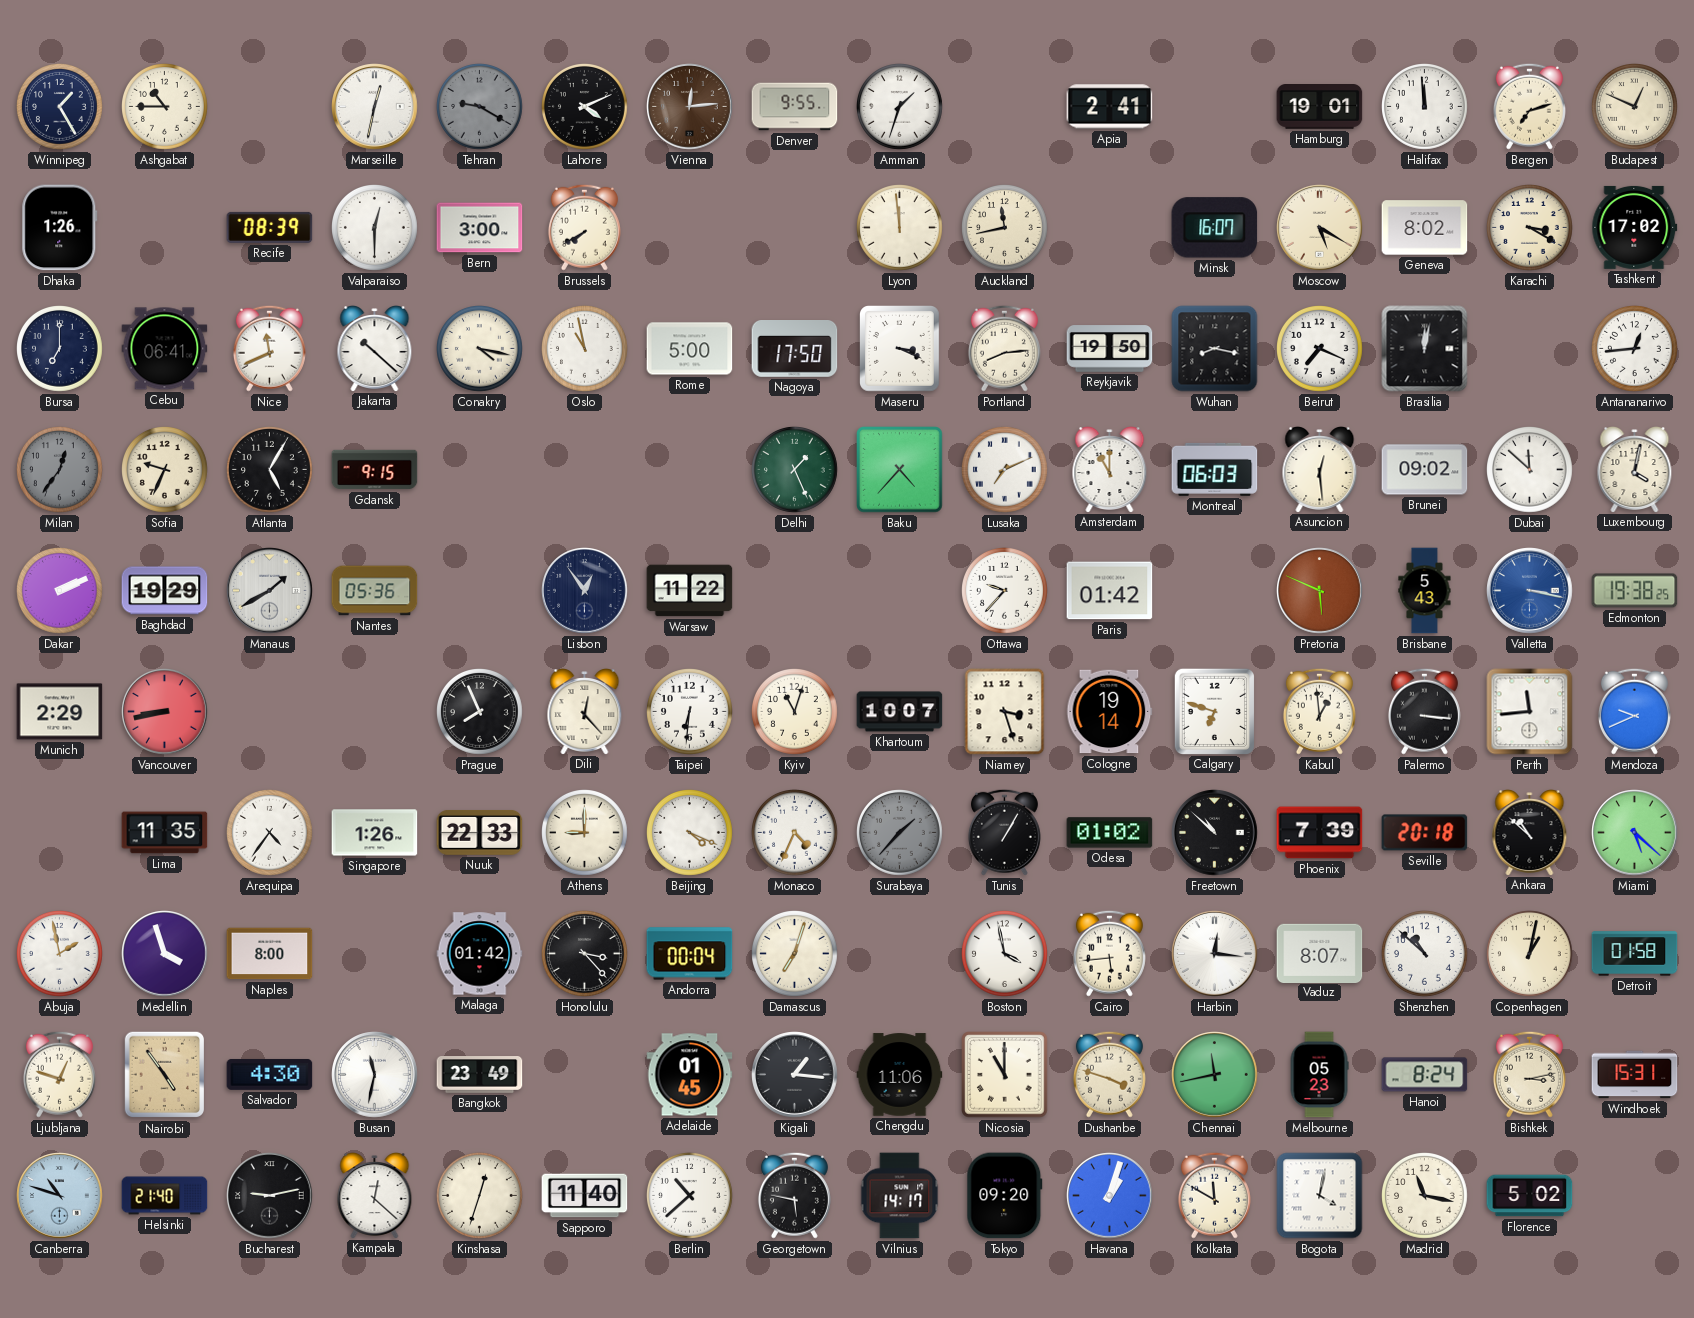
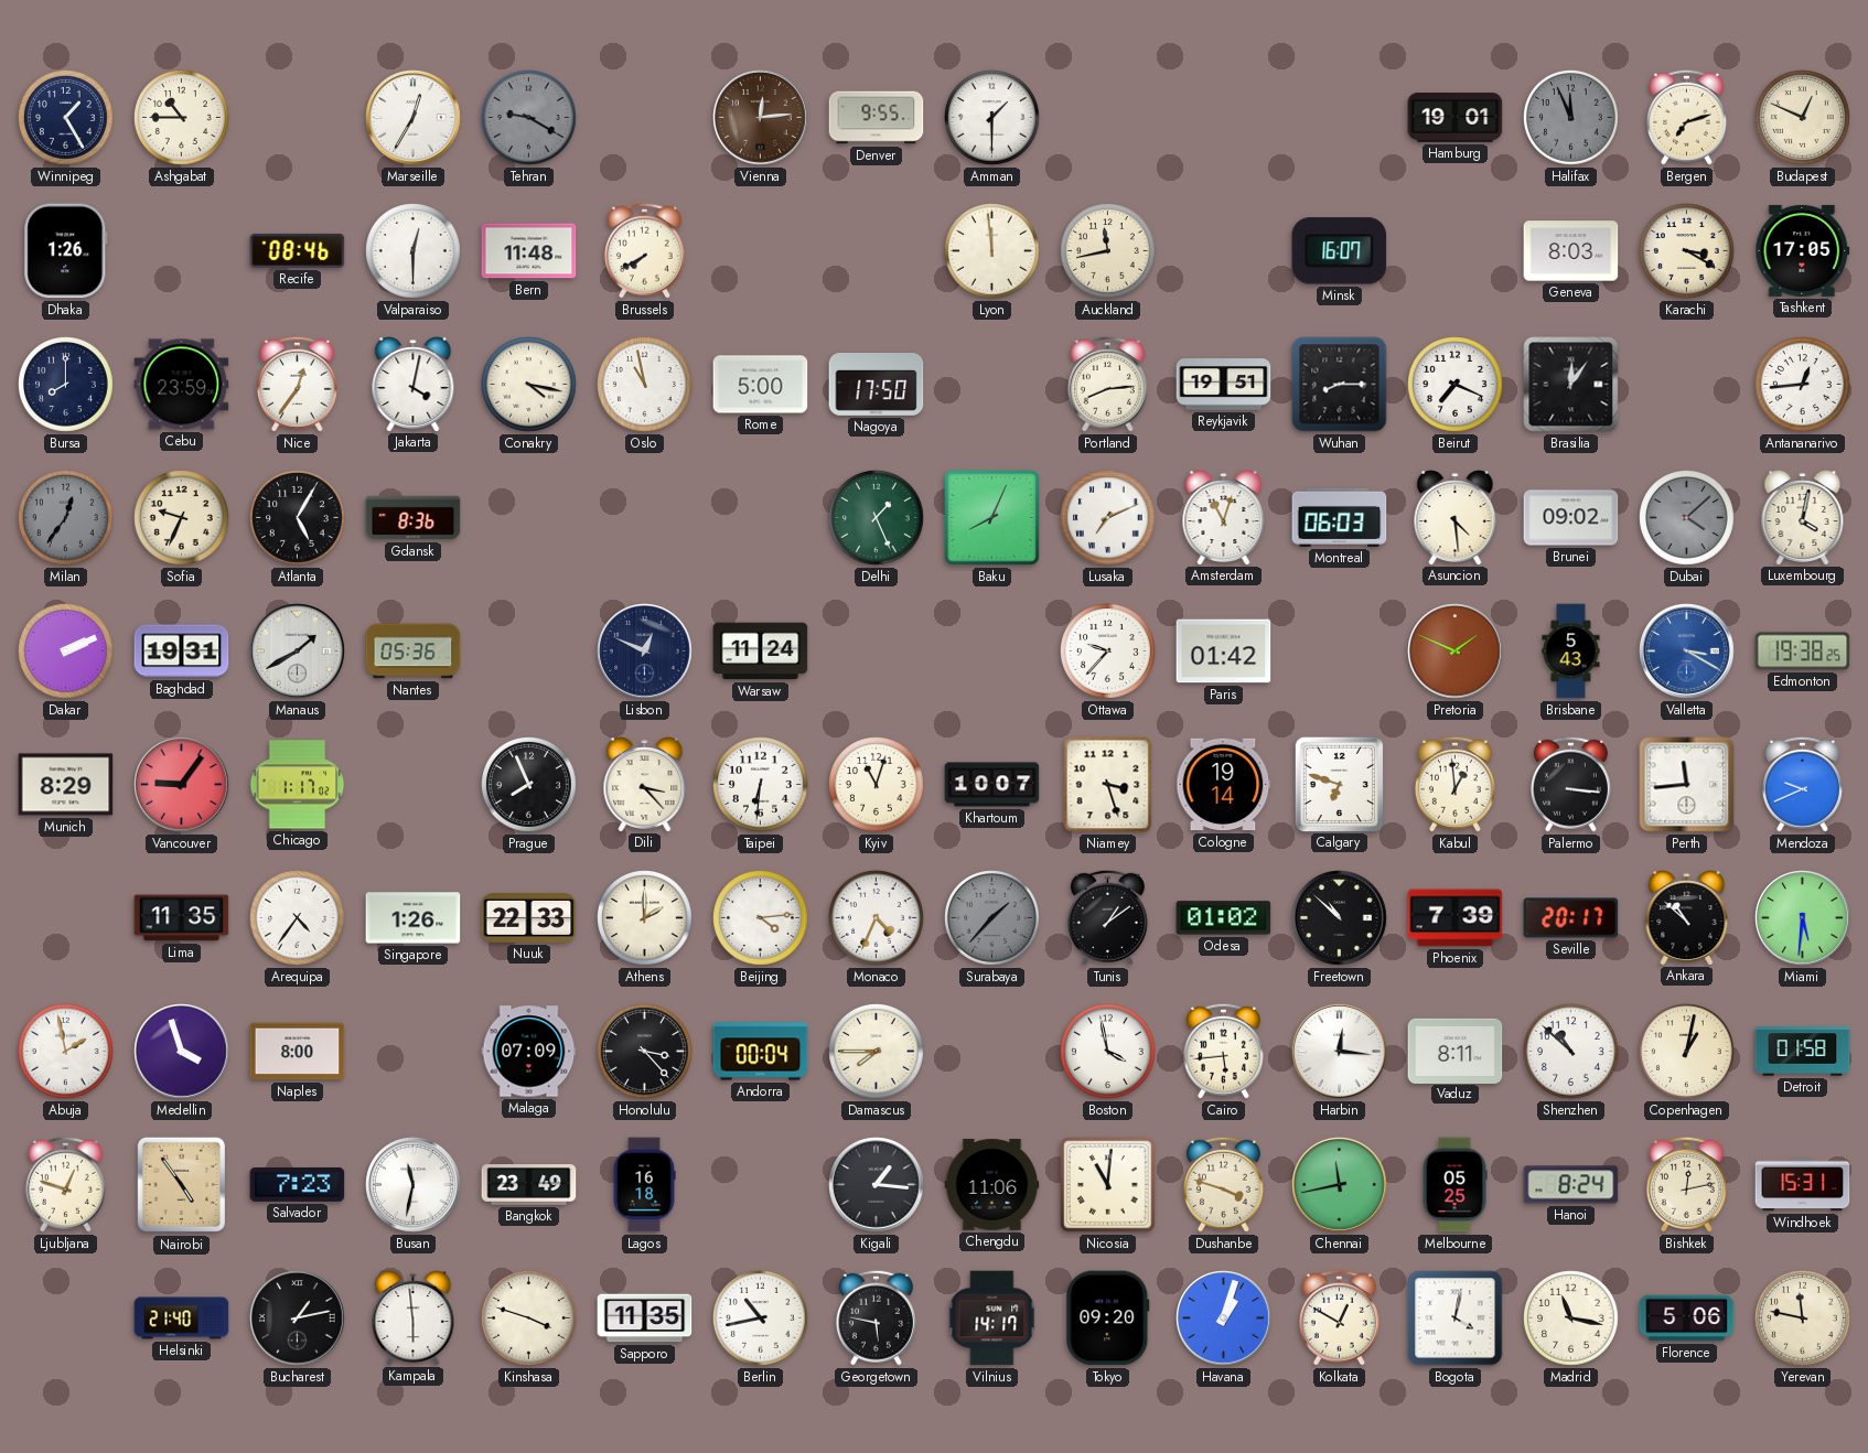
Marseille: 12:32 -> 12:35 (414, 118)
Lahore: 4:11 -> none (585, 107)
Amman: 1:33 -> 1:30 (992, 118)
Apia: 2:41 -> none (1110, 107)
Halifax: 11:59 -> 11:56 (1571, 118)
Halifax dial: white -> grey (1571, 118)
Recife: 08:39 -> 08:46 (298, 250)
Bern: 3:00 -> 11:48 (529, 251)
Moscow: 5:20 -> none (1320, 228)
Geneva: 8:02 -> 8:03 (1571, 251)
Tashkent: 17:02 -> 17:05 (1803, 250)
Bursa: 7:00 -> 8:00 (66, 385)
Cebu: 06:41 -> 23:59 (182, 385)
Nice: 11:41 -> 12:36 (297, 384)
Jakarta: 10:22 -> 4:02 (414, 385)
Maseru: 3:19 -> none (900, 349)
Reykjavik: 19:50 -> 19:51 (1224, 385)
Wuhan: 8:17 -> 8:15 (1340, 385)
Brasilia: 12:02 -> 12:06 (1571, 385)
Gdansk: 9:15 -> 8:36 (414, 518)
Baku: 4:37 -> 8:04 (992, 518)
Amsterdam: 11:00 -> 11:03 (1224, 518)
Asuncion: 12:29 -> 4:29 (1456, 518)
Dubai: 11:52 -> 4:08 (1687, 518)
Dubai dial: white -> grey (1687, 518)
Baghdad: 19:29 -> 19:31 (182, 652)
Lisbon: 12:54 -> 12:49 (645, 652)
Warsaw: 11:22 -> 11:24 (761, 652)
Pretoria: 5:49 -> 1:49 (1456, 652)
Valletta: 3:17 -> 3:20 (1687, 652)
Munich: 2:29 -> 8:29 (66, 785)
Vancouver: 8:43 -> 9:06 (182, 785)
Chicago: none -> 1:17 (298, 785)
Dili: 12:23 -> 3:23 (645, 785)
Athens: 9:00 -> 2:00 (645, 918)
Beijing: 4:19 -> 4:14 (761, 918)
Tunis: 1:05 -> 1:09 (1107, 917)
Seville: 20:18 -> 20:17 (1571, 918)
Miami: 5:22 -> 5:31 (1803, 918)
Malaga: 01:42 -> 07:09 (529, 1052)
Damascus: 7:03 -> 7:45 (877, 1052)
Vaduz: 8:07 -> 8:11 (1456, 1051)
Salvador: 4:30 -> 7:23 (298, 1185)
Lagos: none -> 16:18 (644, 1185)
Adelaide: 01:45 -> none (690, 1075)
Nicosia: 11:00 -> 11:01 (1108, 1185)
Melbourne: 05:23 -> 05:25 (1454, 1185)
Bishkek: 3:13 -> 12:13 (1686, 1184)
Canberra: 10:48 -> none (60, 1196)
Bucharest: 9:13 -> 1:13 (298, 1319)
Kampala: 12:22 -> 5:59 (414, 1319)
Kinshasa: 12:33 -> 3:48 (529, 1319)
Sapporo: 11:40 -> 11:35 (645, 1319)
Berlin: 10:38 -> 10:43 (761, 1319)
Kolkata: 11:50 -> 12:50 (1339, 1317)
Florence: 5:02 -> 5:06 (1687, 1319)
Yerevan: none -> 11:47 (1803, 1319)
